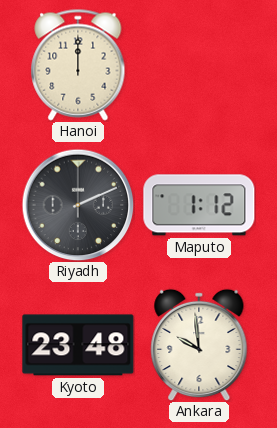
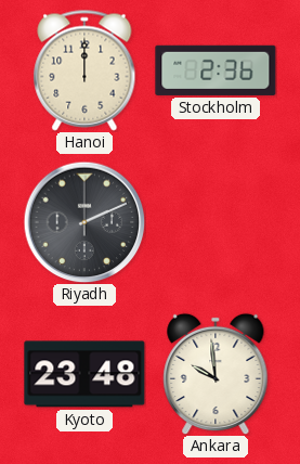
Stockholm: none -> 2:36 (216, 70)
Maputo: 1:12 -> none (199, 205)
